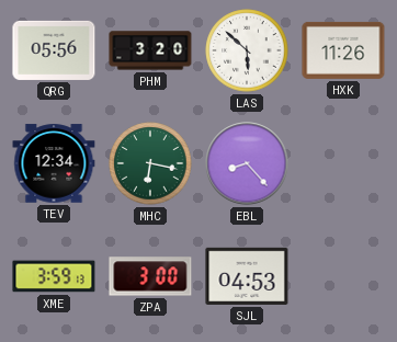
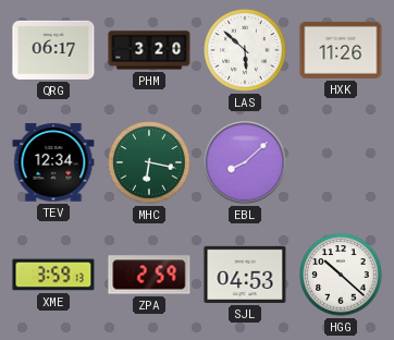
QRG: 05:56 -> 06:17 (53, 50)
EBL: 8:23 -> 8:08 (245, 162)
ZPA: 3:00 -> 2:59 (149, 275)
HGG: none -> 10:22 (341, 275)
